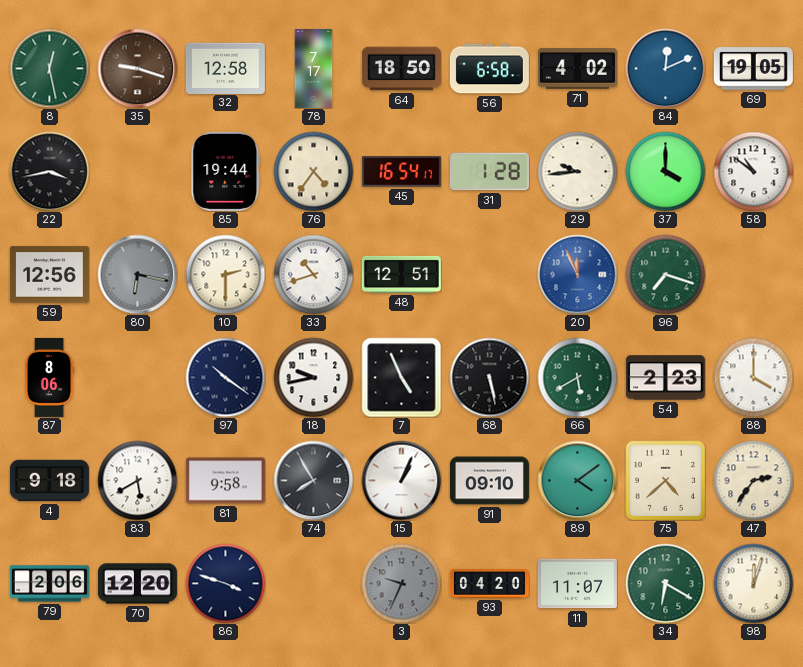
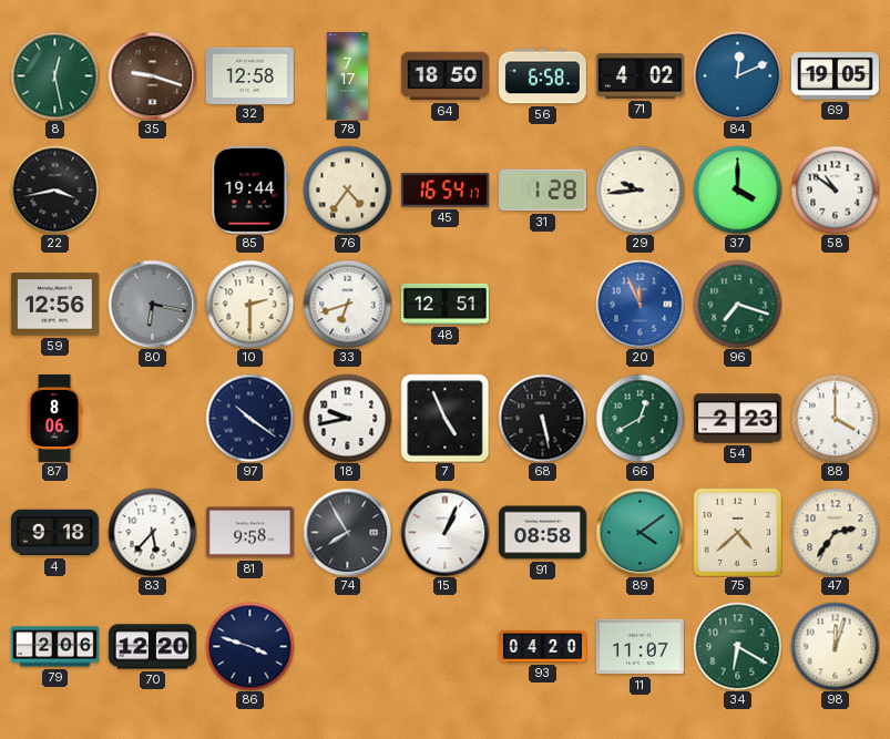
33: 10:42 -> 6:42 (347, 304)
66: 5:40 -> 12:40 (640, 418)
83: 5:40 -> 5:37 (152, 532)
91: 09:10 -> 08:58 (542, 533)
3: 9:34 -> none (401, 583)
